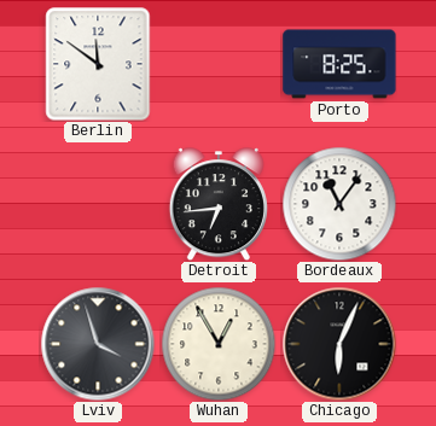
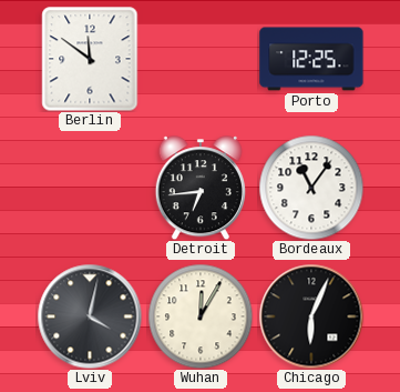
Porto: 8:25 -> 12:25 (311, 59)
Lviv: 3:57 -> 4:02 (90, 316)
Wuhan: 12:55 -> 12:05 (201, 316)
